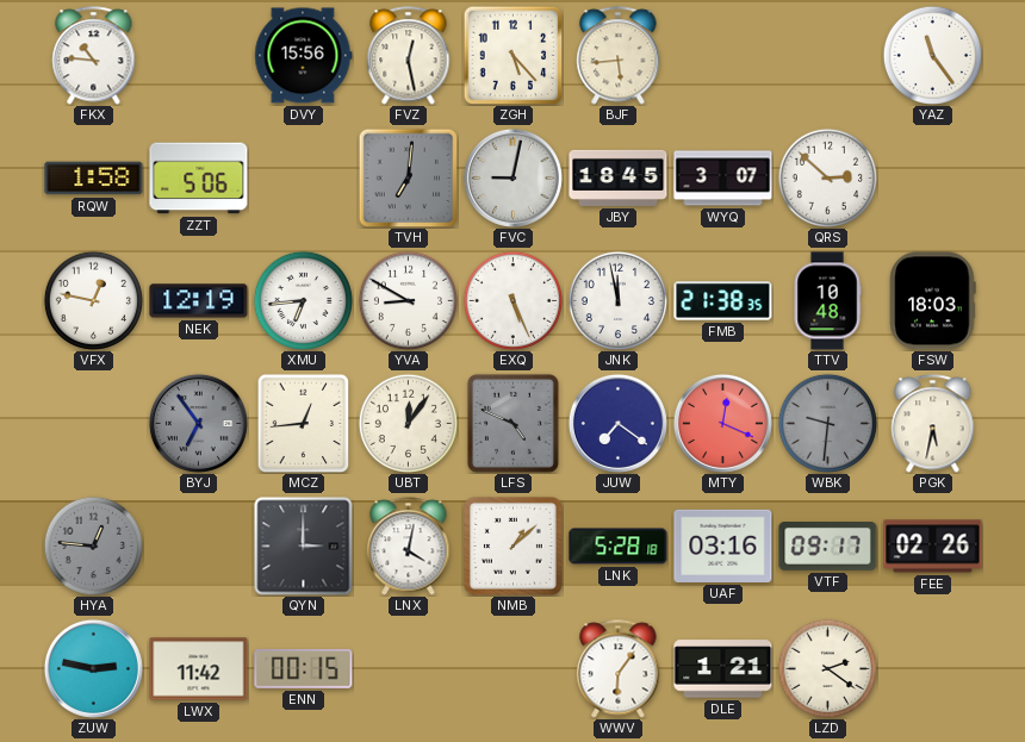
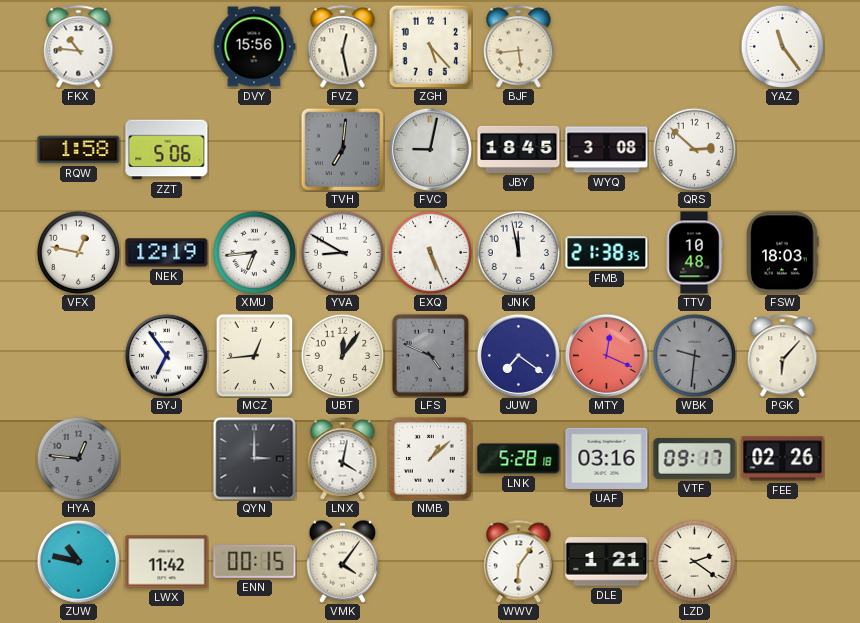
WYQ: 3:07 -> 3:08 (607, 150)
BYJ dial: grey -> white (166, 355)
PGK: 5:32 -> 6:07 (783, 356)
ZUW: 2:47 -> 10:47 (78, 561)
VMK: none -> 4:06 (343, 561)
